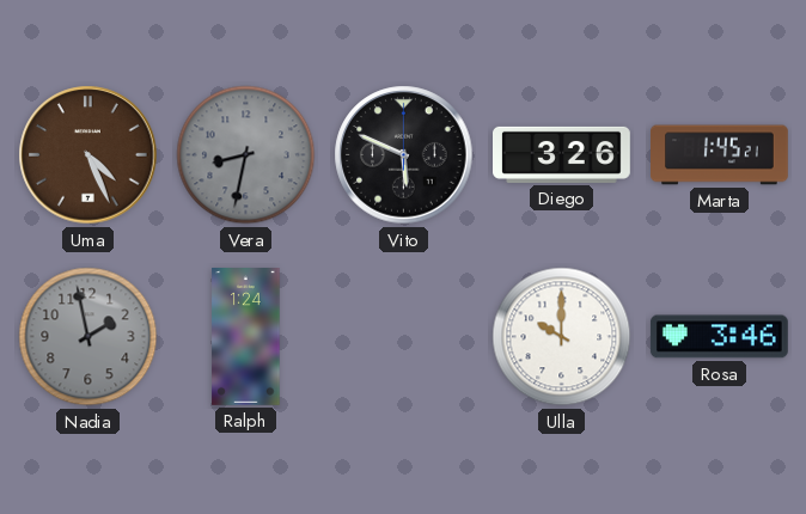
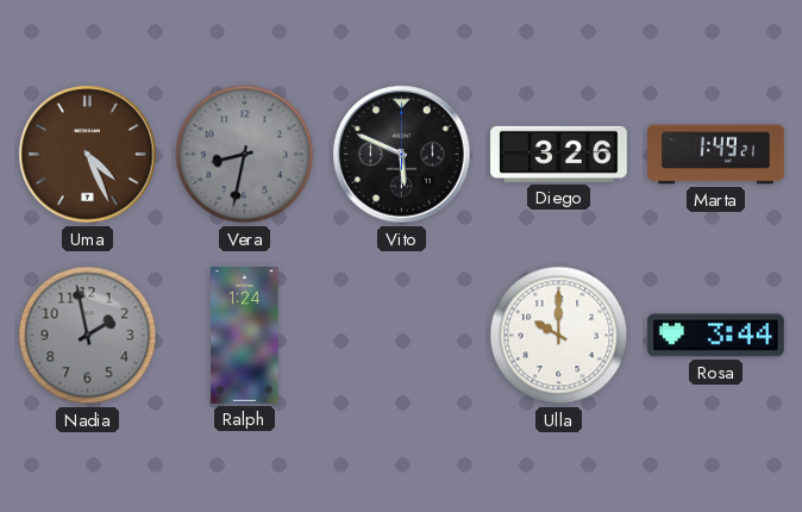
Marta: 1:45 -> 1:49 (716, 155)
Rosa: 3:46 -> 3:44 (715, 336)
